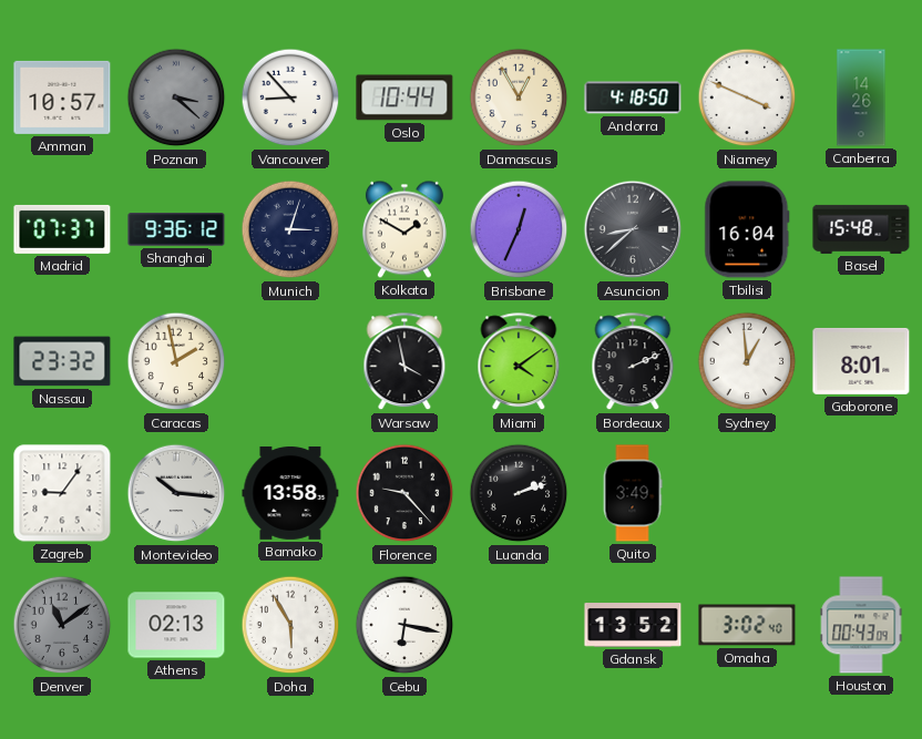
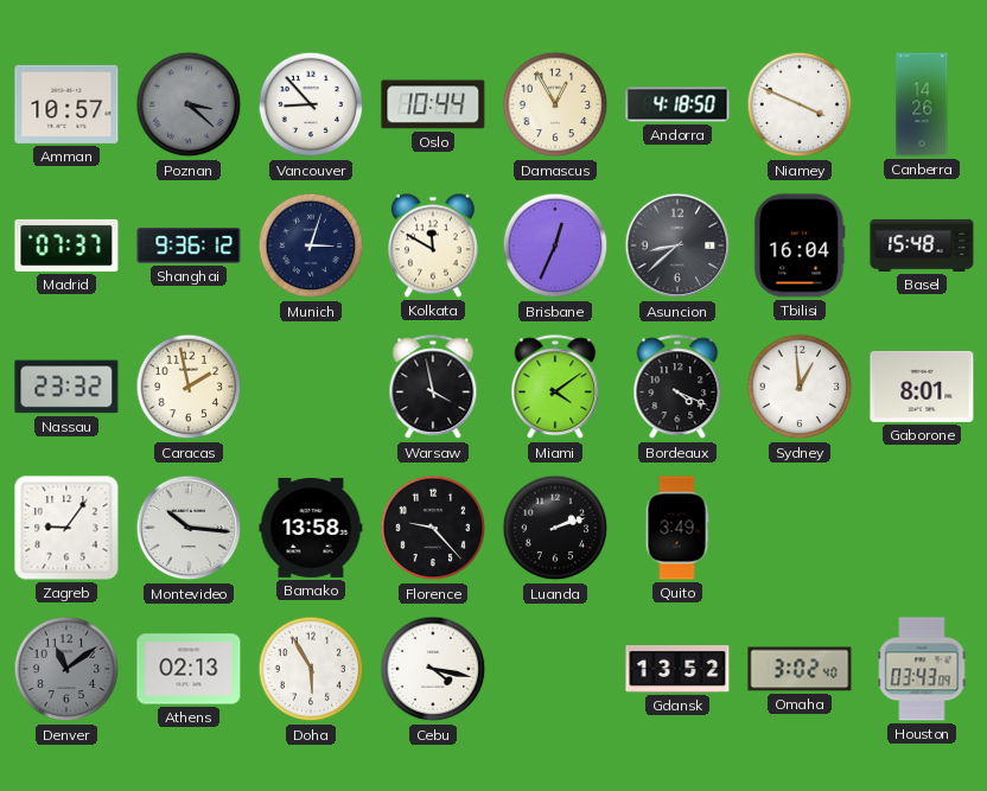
Kolkata: 1:50 -> 11:50 (433, 245)
Bordeaux: 2:11 -> 4:19 (677, 388)
Cebu: 6:17 -> 4:17 (433, 669)
Houston: 00:43 -> 03:43 (922, 669)
